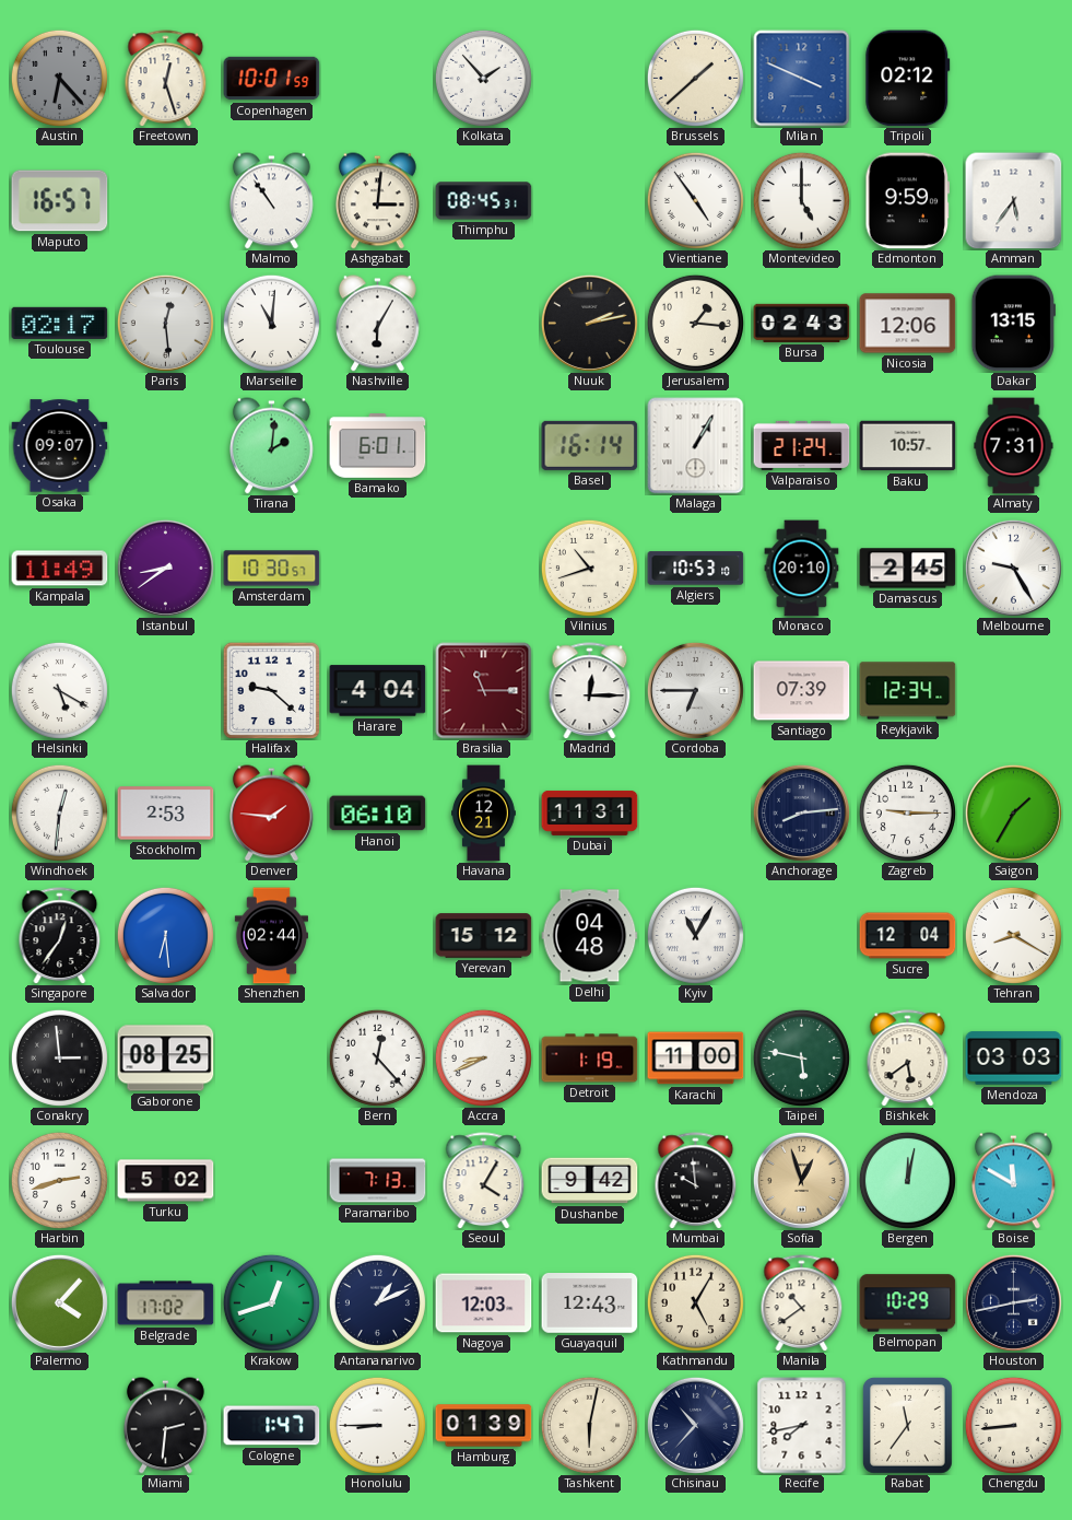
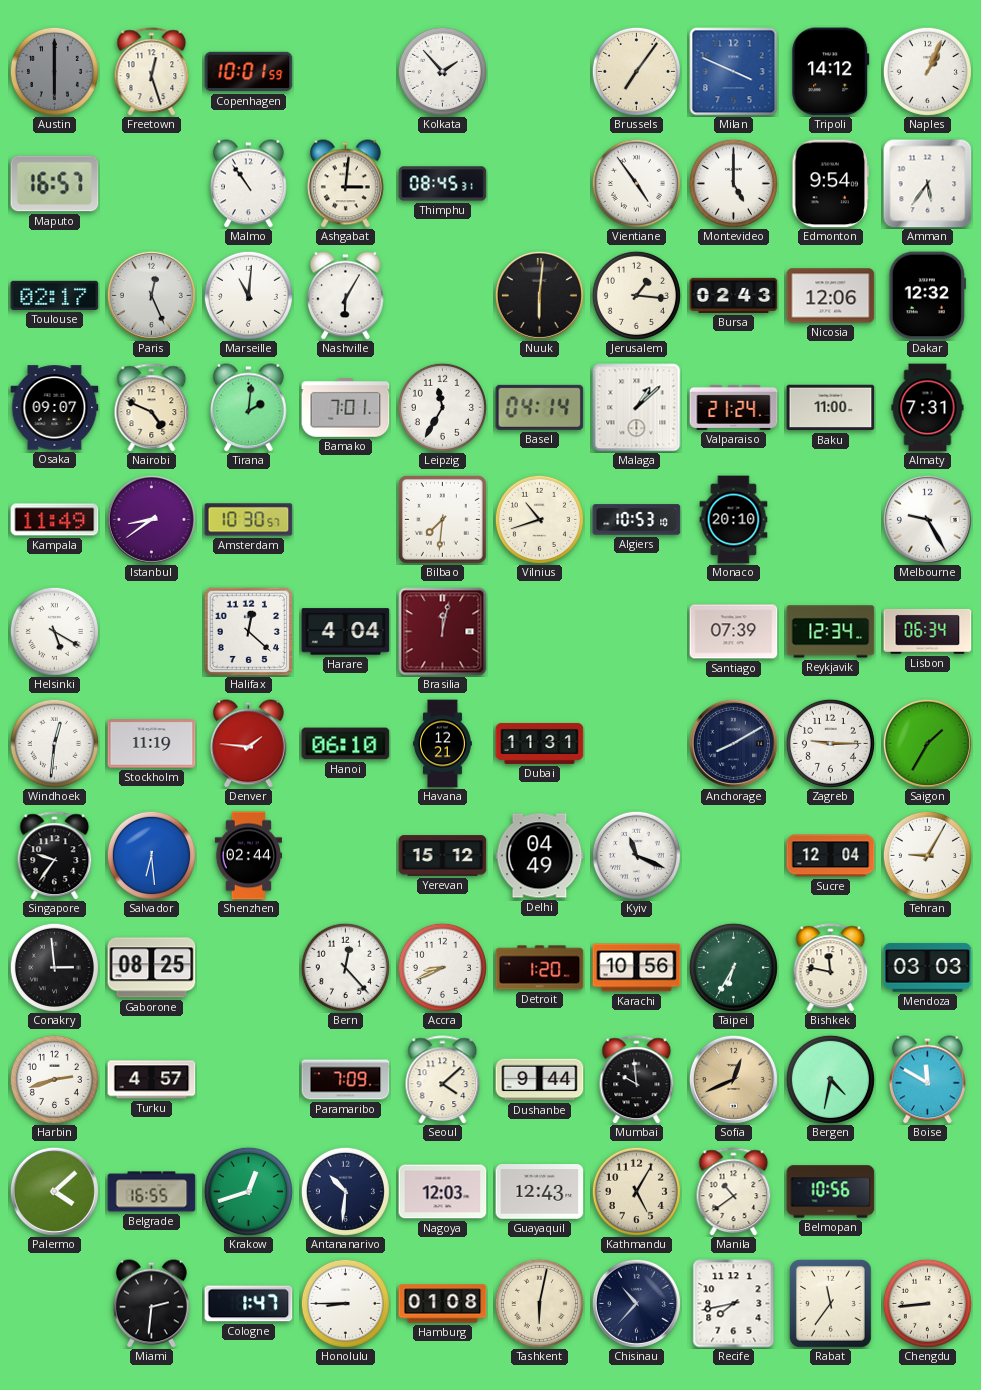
Austin: 6:23 -> 6:00 (54, 71)
Brussels: 1:38 -> 7:06 (636, 71)
Tripoli: 02:12 -> 14:12 (831, 72)
Naples: none -> 1:04 (927, 71)
Edmonton: 9:59 -> 9:54 (831, 184)
Paris: 12:29 -> 12:26 (151, 295)
Nuuk: 2:13 -> 6:01 (539, 295)
Dakar: 13:15 -> 12:32 (927, 296)
Nairobi: none -> 4:49 (152, 408)
Bamako: 6:01 -> 7:01 (346, 408)
Leipzig: none -> 11:35 (442, 407)
Basel: 16:14 -> 04:14 (540, 407)
Malaga: 1:05 -> 1:08 (637, 408)
Baku: 10:57 -> 11:00 (831, 408)
Bilbao: none -> 7:31 (442, 519)
Damascus: 2:45 -> none (908, 569)
Halifax: 9:22 -> 12:22 (248, 631)
Brasilia: 11:15 -> 12:02 (443, 632)
Madrid: 12:15 -> none (590, 691)
Cordoba: 6:45 -> none (695, 690)
Lisbon: none -> 06:34 (928, 631)
Stockholm: 2:53 -> 11:19 (152, 744)
Anchorage: 8:14 -> 8:10 (733, 743)
Singapore: 12:36 -> 9:36 (55, 856)
Delhi: 04:48 -> 04:49 (540, 856)
Kyiv: 11:05 -> 11:19 (636, 855)
Tehran: 8:20 -> 9:05 (927, 855)
Detroit: 1:19 -> 1:20 (540, 968)
Karachi: 11:00 -> 10:56 (637, 968)
Taipei: 5:47 -> 6:35 (733, 967)
Bishkek: 5:39 -> 11:47 (831, 968)
Turku: 5:02 -> 4:57 (152, 1080)
Paramaribo: 7:13 -> 7:09 (346, 1080)
Seoul: 4:05 -> 4:08 (443, 1080)
Dushanbe: 9:42 -> 9:44 (540, 1080)
Sofia: 12:57 -> 12:41 (733, 1079)
Bergen: 12:02 -> 4:32 (830, 1079)
Palermo: 4:07 -> 4:08 (54, 1191)
Belgrade: 17:02 -> 16:55 (152, 1192)
Antananarivo: 1:11 -> 10:31 (345, 1191)
Belmopan: 10:29 -> 10:56 (831, 1192)
Houston: 2:43 -> none (1013, 1302)
Hamburg: 01:39 -> 01:08 (443, 1304)
